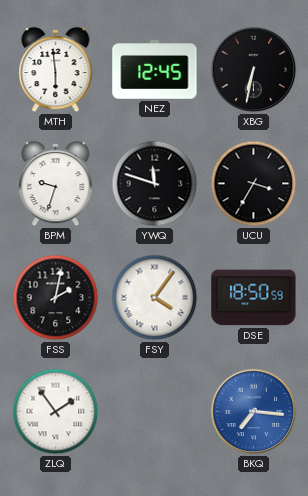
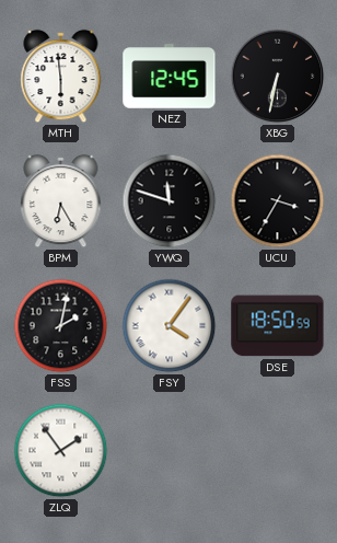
BPM: 9:33 -> 6:25 (61, 201)
BKQ: 7:16 -> none (254, 412)
